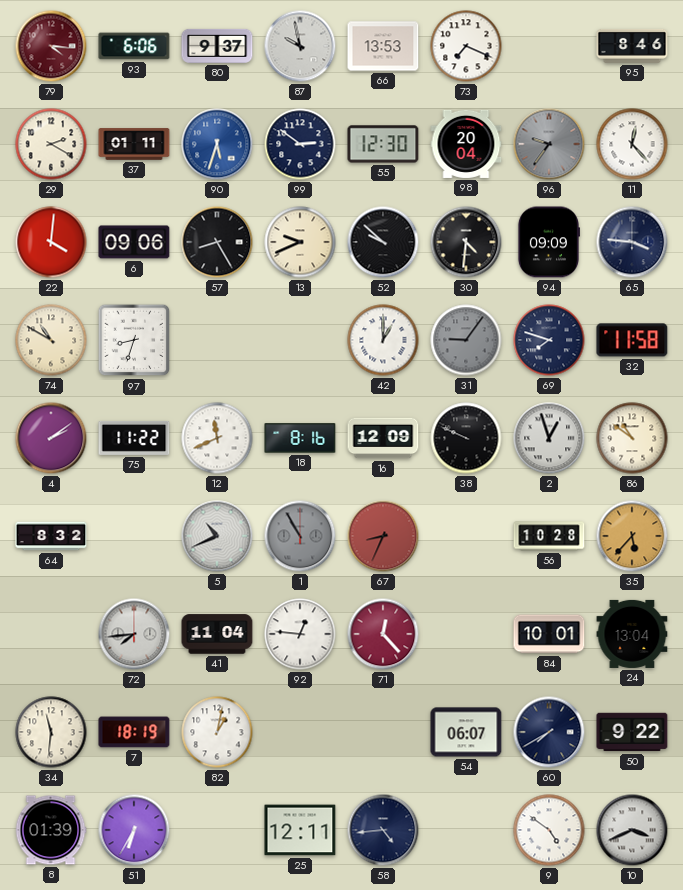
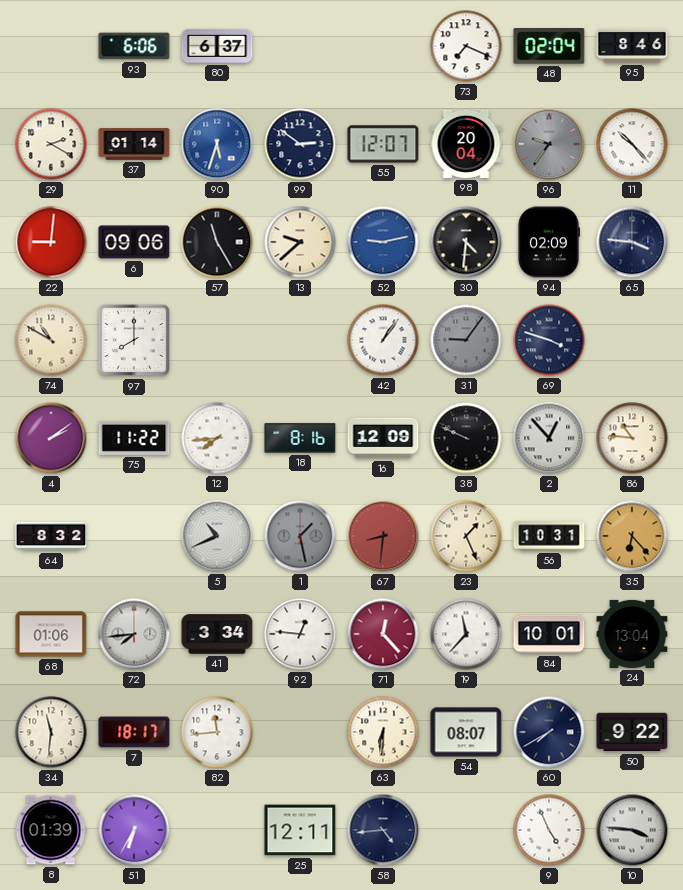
79: 4:16 -> none (51, 46)
80: 9:37 -> 6:37 (217, 46)
87: 9:58 -> none (300, 46)
66: 13:53 -> none (383, 46)
48: none -> 02:04 (549, 46)
37: 01:11 -> 01:14 (134, 144)
55: 12:30 -> 12:07 (383, 144)
11: 12:23 -> 10:23 (632, 144)
22: 4:01 -> 9:01 (51, 242)
57: 8:25 -> 11:25 (217, 242)
13: 9:41 -> 9:38 (300, 242)
52: 9:52 -> 9:13 (383, 242)
52 dial: black -> blue (383, 242)
94: 09:09 -> 02:09 (548, 242)
97: 8:33 -> 8:00 (134, 340)
42: 1:00 -> 1:06 (383, 340)
69: 7:48 -> 3:48 (549, 340)
32: 11:58 -> none (632, 340)
12: 11:41 -> 7:44 (217, 438)
2: 12:57 -> 12:53 (549, 438)
86: 10:51 -> 10:46 (632, 438)
1: 10:55 -> 1:28 (300, 536)
67: 8:34 -> 8:31 (383, 536)
23: none -> 1:26 (466, 536)
56: 10:28 -> 10:31 (549, 536)
35: 5:37 -> 6:23 (632, 536)
68: none -> 01:06 (51, 634)
41: 11:04 -> 3:34 (217, 634)
19: none -> 11:37 (466, 634)
7: 18:19 -> 18:17 (134, 732)
82: 1:02 -> 11:44 (217, 732)
63: none -> 6:31 (383, 732)
54: 06:07 -> 08:07 (466, 732)
9: 4:51 -> 4:56 (549, 830)
10: 3:41 -> 3:46 (632, 830)
